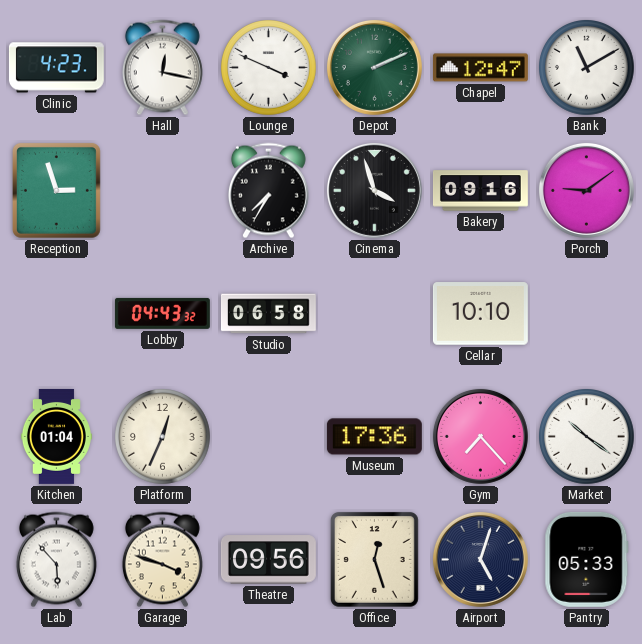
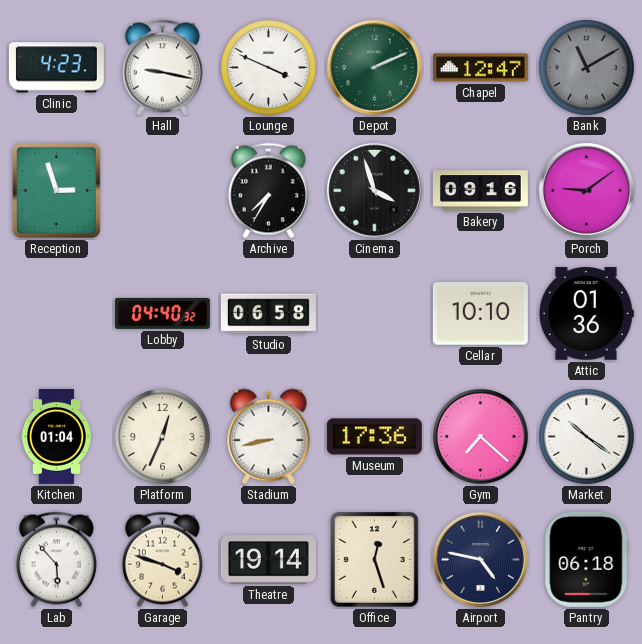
Hall: 12:17 -> 9:17 (162, 68)
Bank dial: white -> grey (587, 68)
Lobby: 04:43 -> 04:40 (162, 313)
Attic: none -> 01:36 (586, 314)
Stadium: none -> 8:43 (269, 437)
Gym: 7:23 -> 7:22 (480, 436)
Theatre: 09:56 -> 19:14 (268, 560)
Airport: 5:03 -> 4:47 (480, 559)
Pantry: 05:33 -> 06:18 (587, 559)
